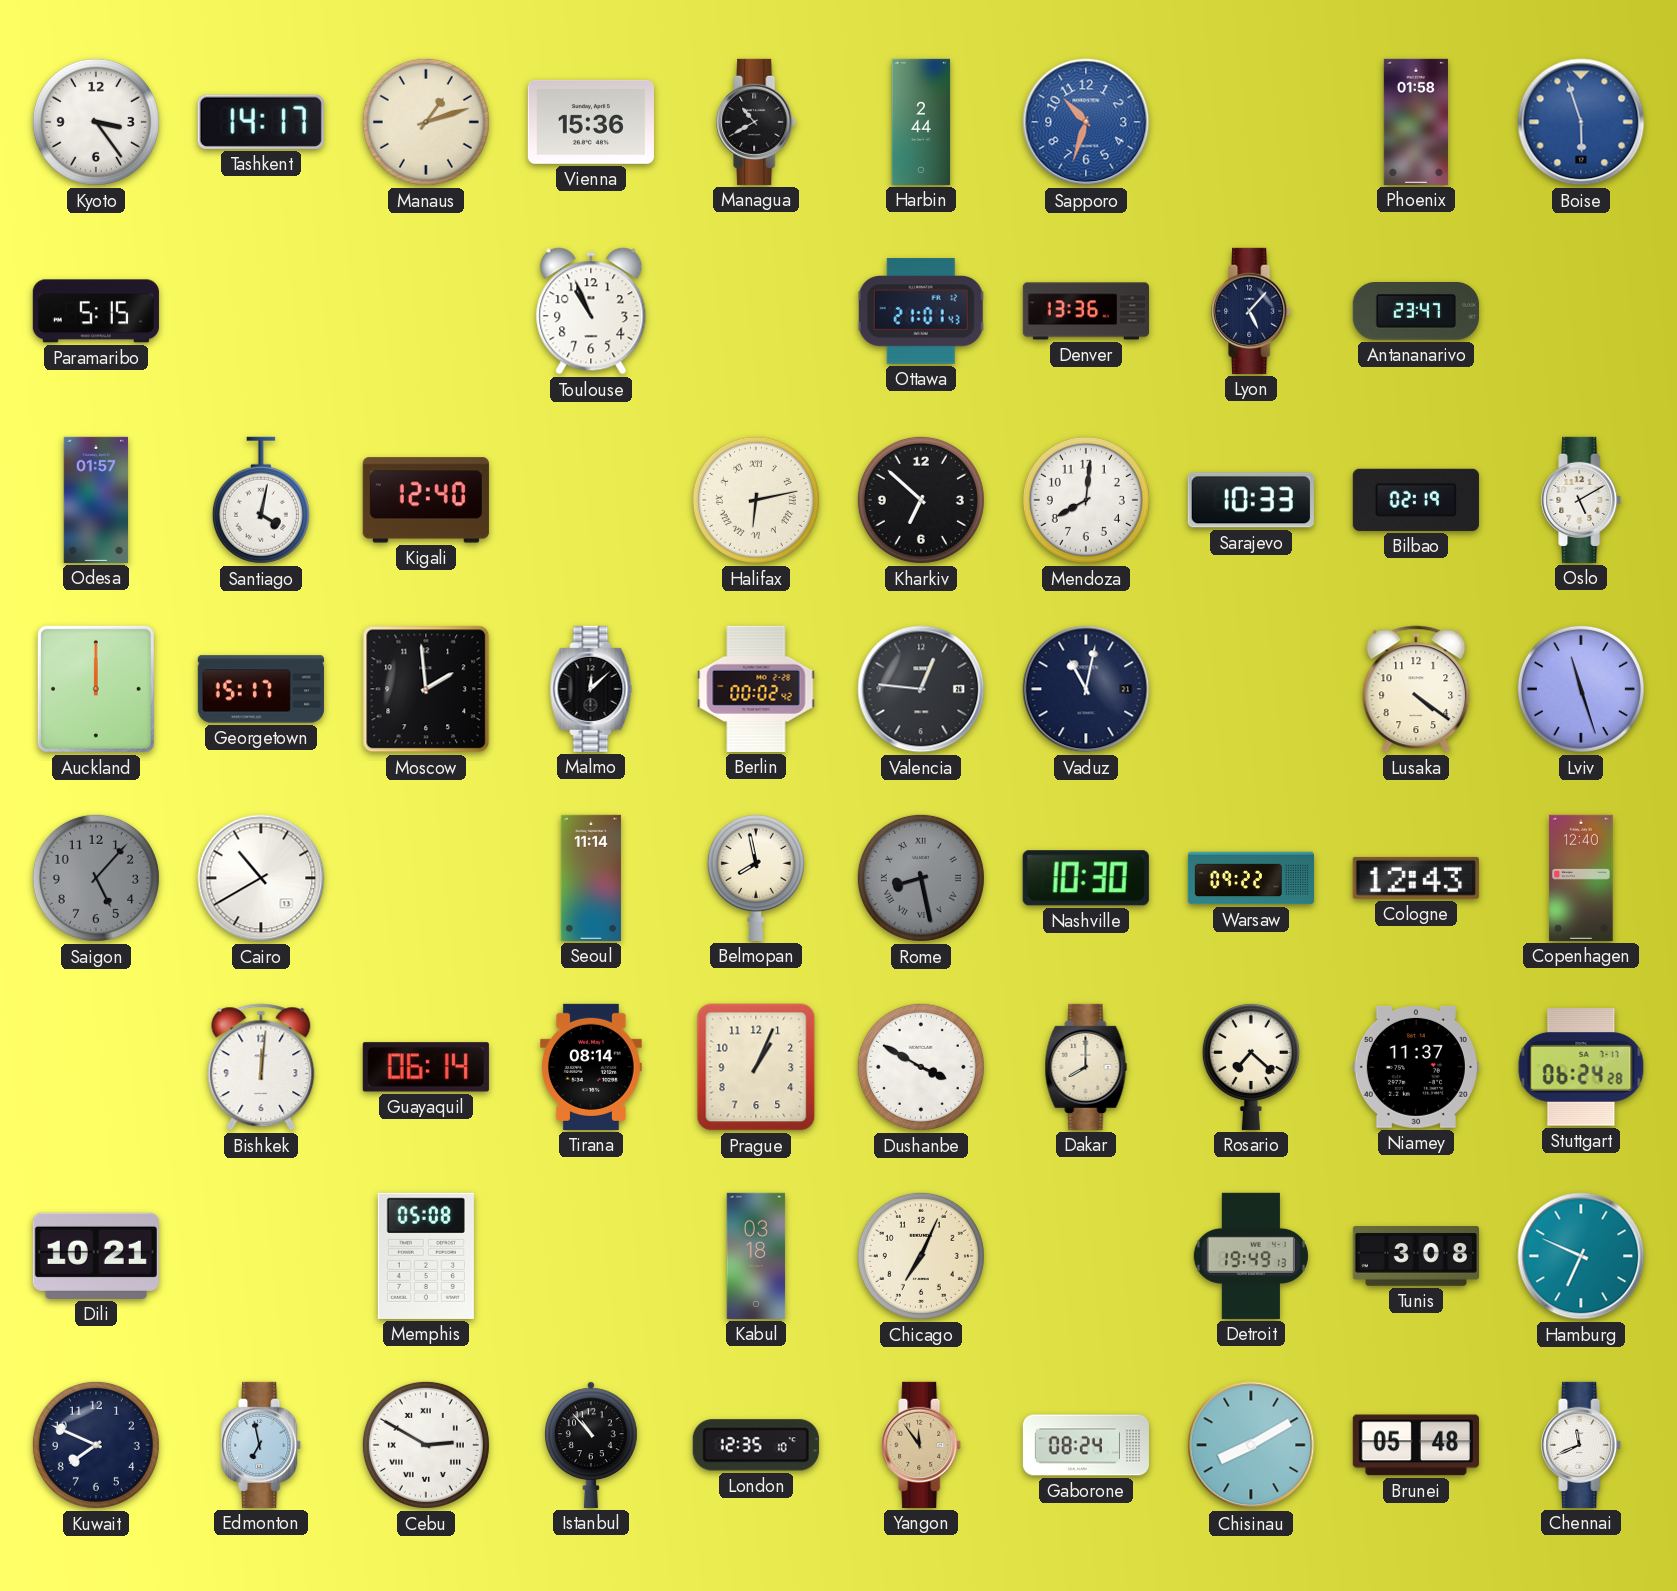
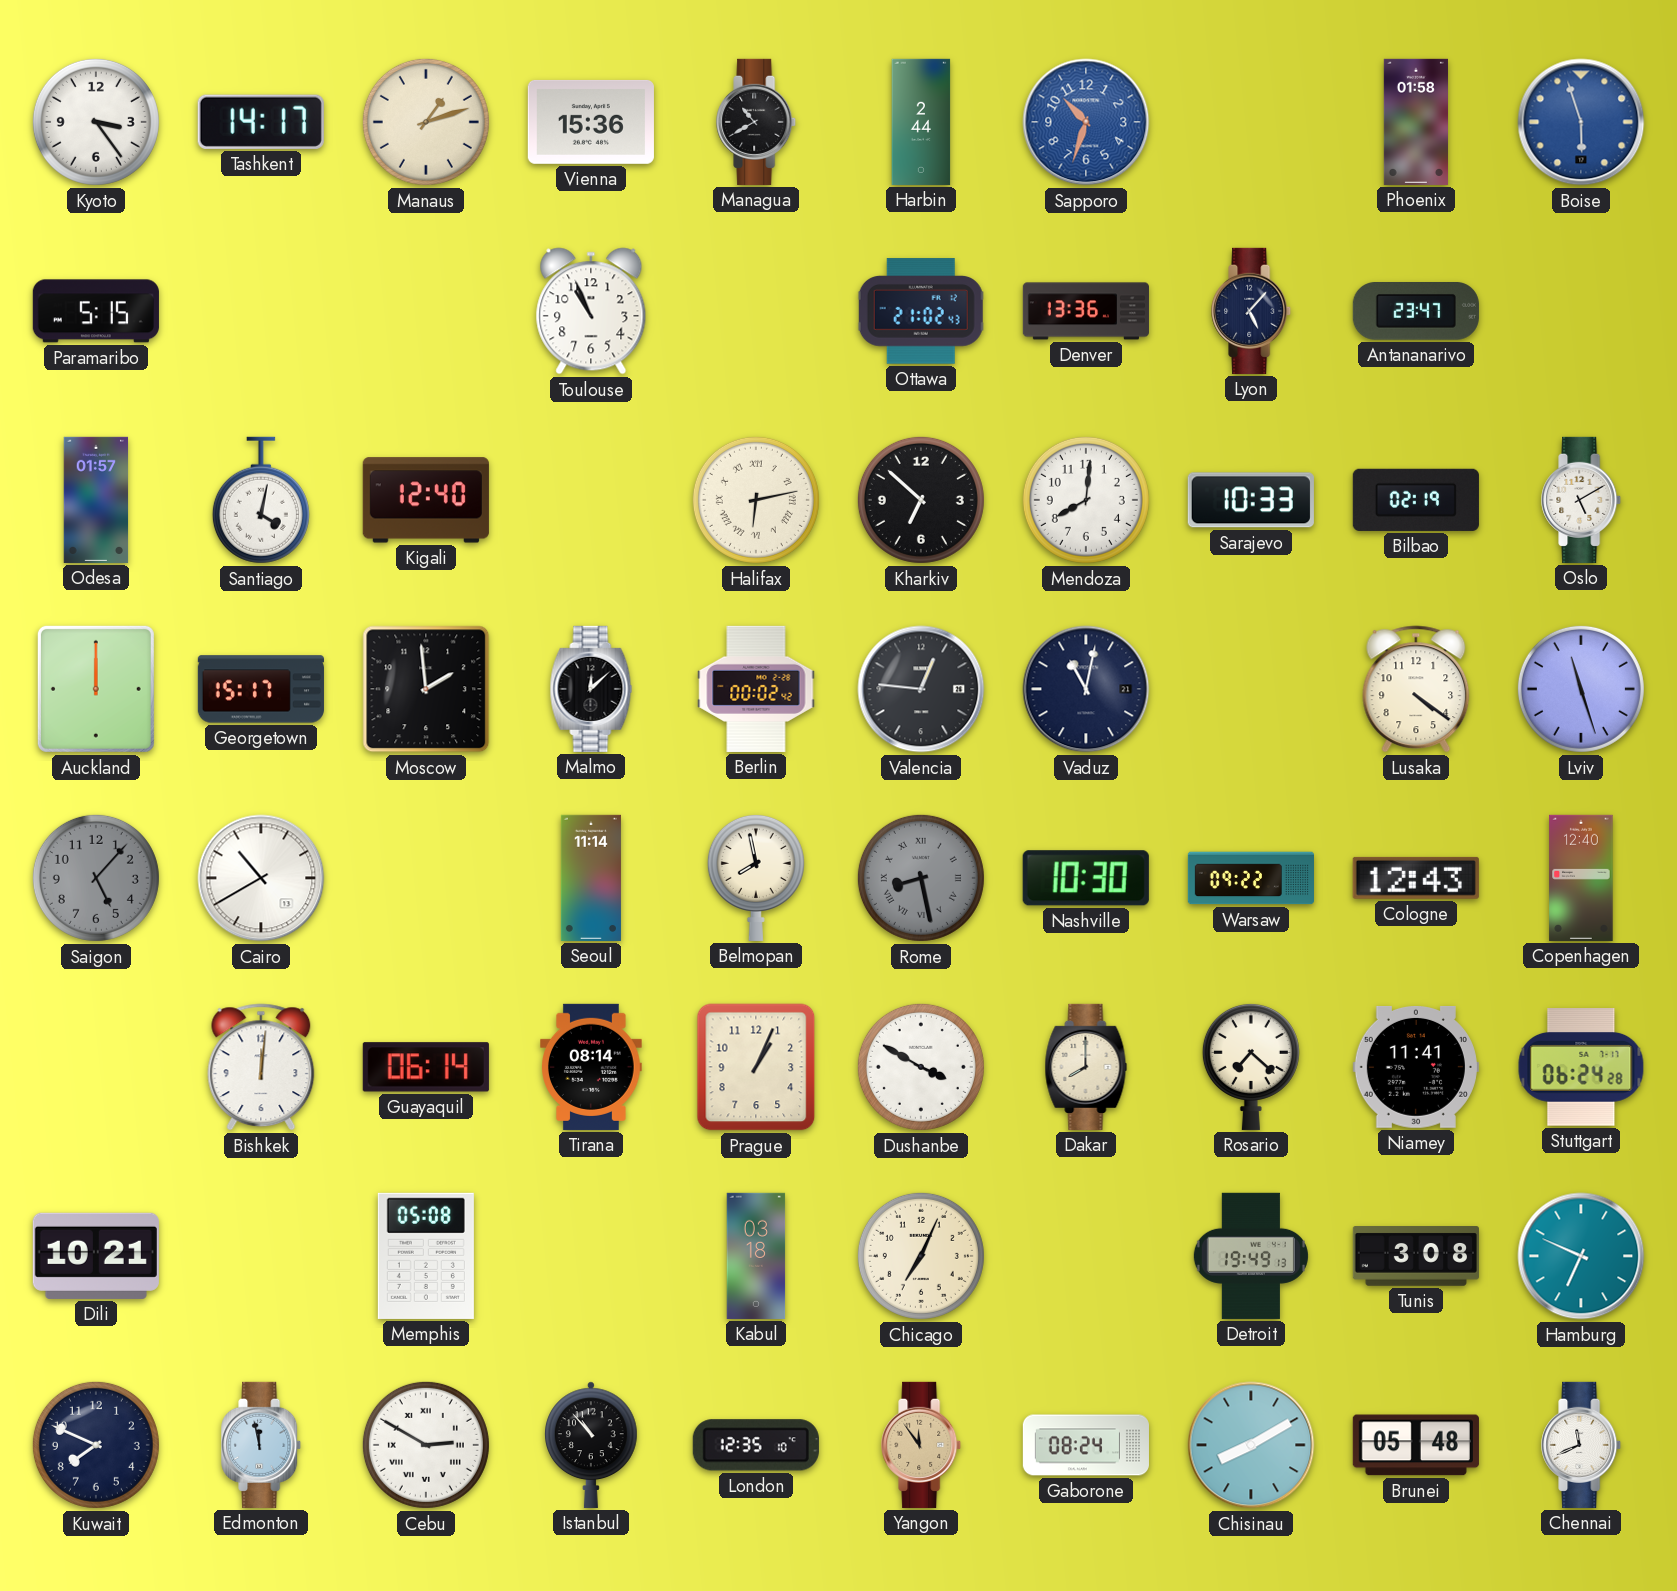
Ottawa: 21:01 -> 21:02 (921, 311)
Niamey: 11:37 -> 11:41 (1416, 1067)
Edmonton: 6:58 -> 11:58 (262, 1445)
